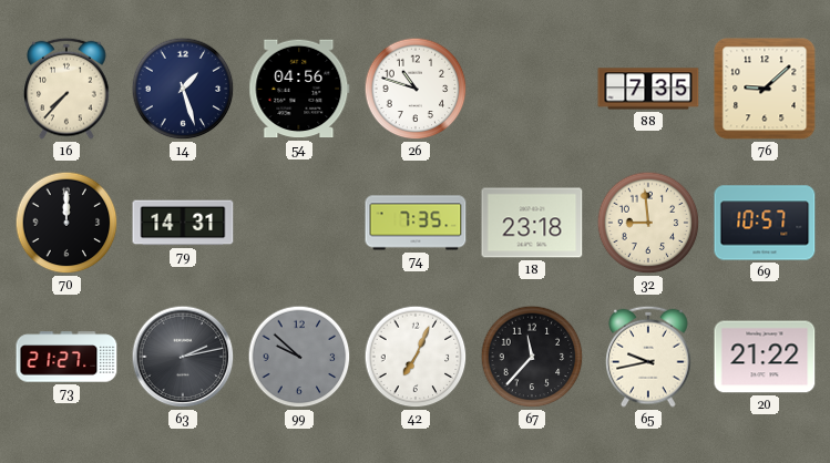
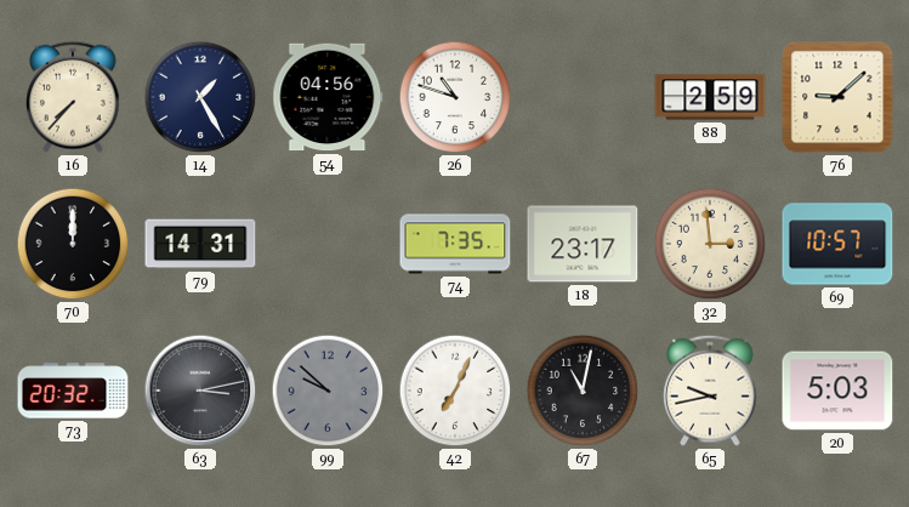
14: 1:27 -> 1:25 (200, 97)
88: 7:35 -> 2:59 (710, 97)
18: 23:18 -> 23:17 (583, 244)
32: 8:59 -> 2:59 (710, 244)
73: 21:27 -> 20:32 (73, 391)
63: 2:13 -> 3:13 (200, 391)
67: 11:37 -> 11:02 (583, 391)
20: 21:22 -> 5:03 (837, 391)
